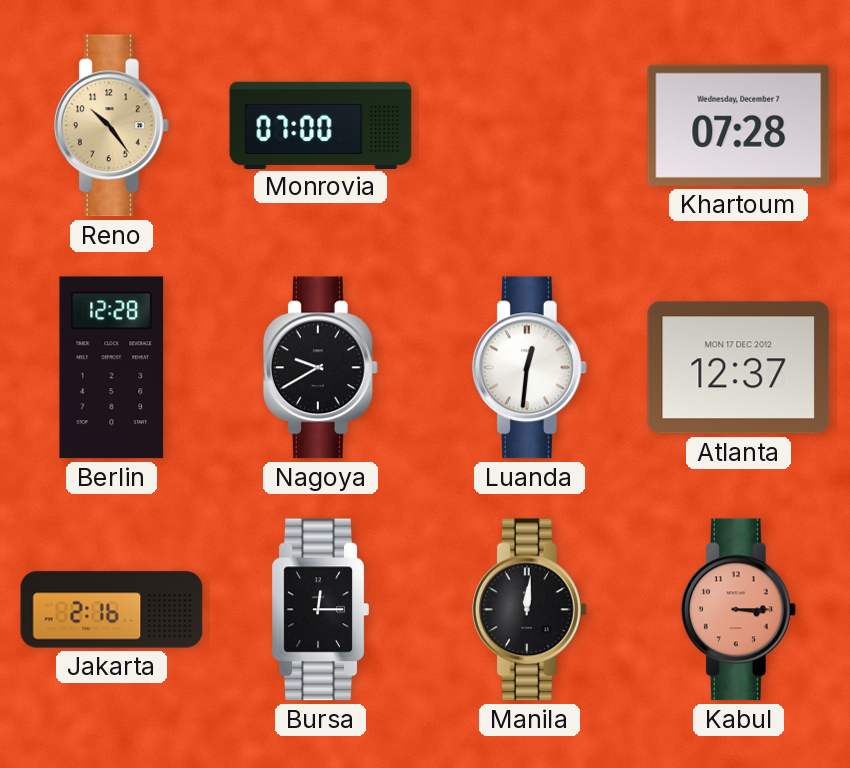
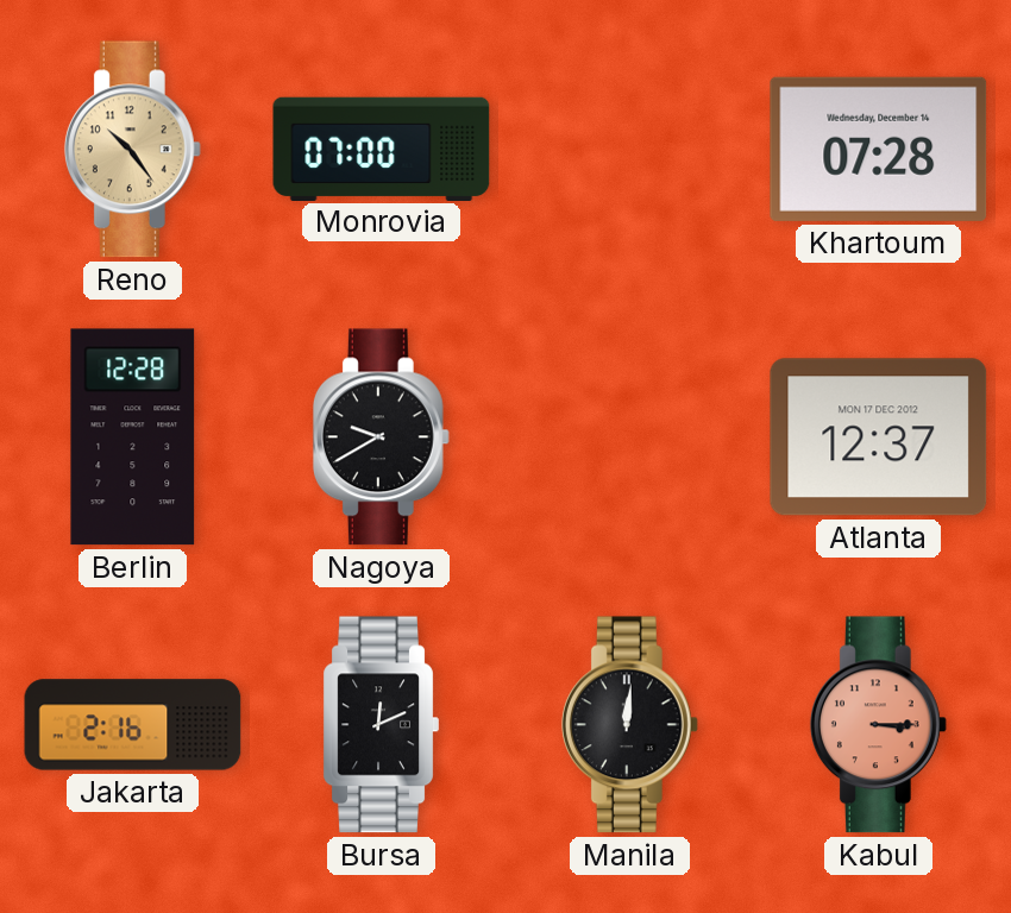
Khartoum date: Wednesday, December 7 -> Wednesday, December 14 (879, 149)
Luanda: 12:31 -> none (529, 368)
Bursa: 12:15 -> 12:11 (381, 725)
